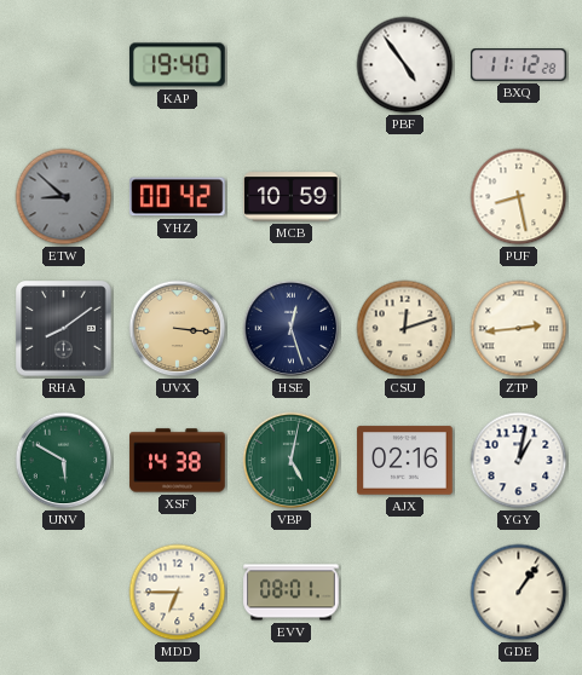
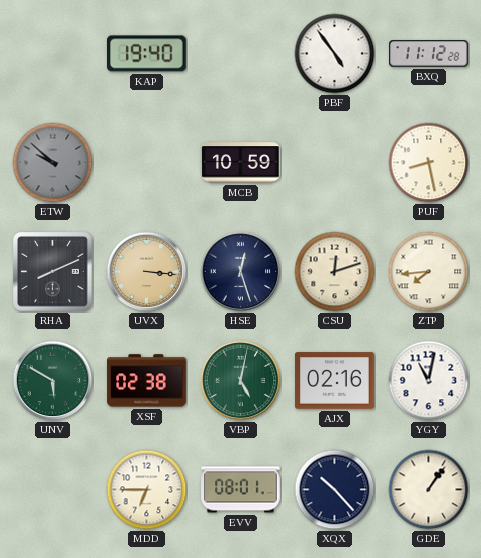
ETW: 8:52 -> 9:52 (53, 163)
YHZ: 00:42 -> none (178, 197)
RHA: 8:09 -> 8:11 (53, 272)
ZTP: 2:44 -> 7:44 (429, 272)
XSF: 14:38 -> 02:38 (147, 381)
YGY: 1:02 -> 11:02 (429, 381)
XQX: none -> 10:23 (335, 490)
